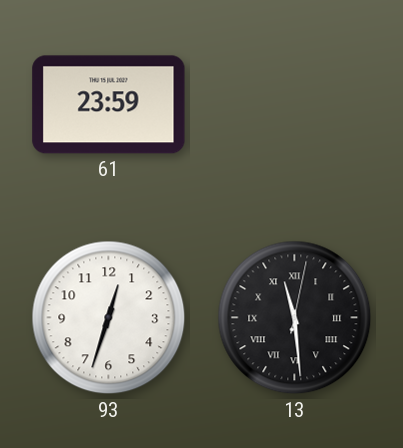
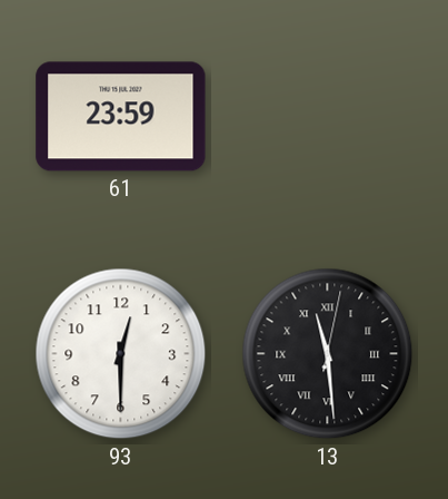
93: 12:33 -> 12:30 (121, 354)
